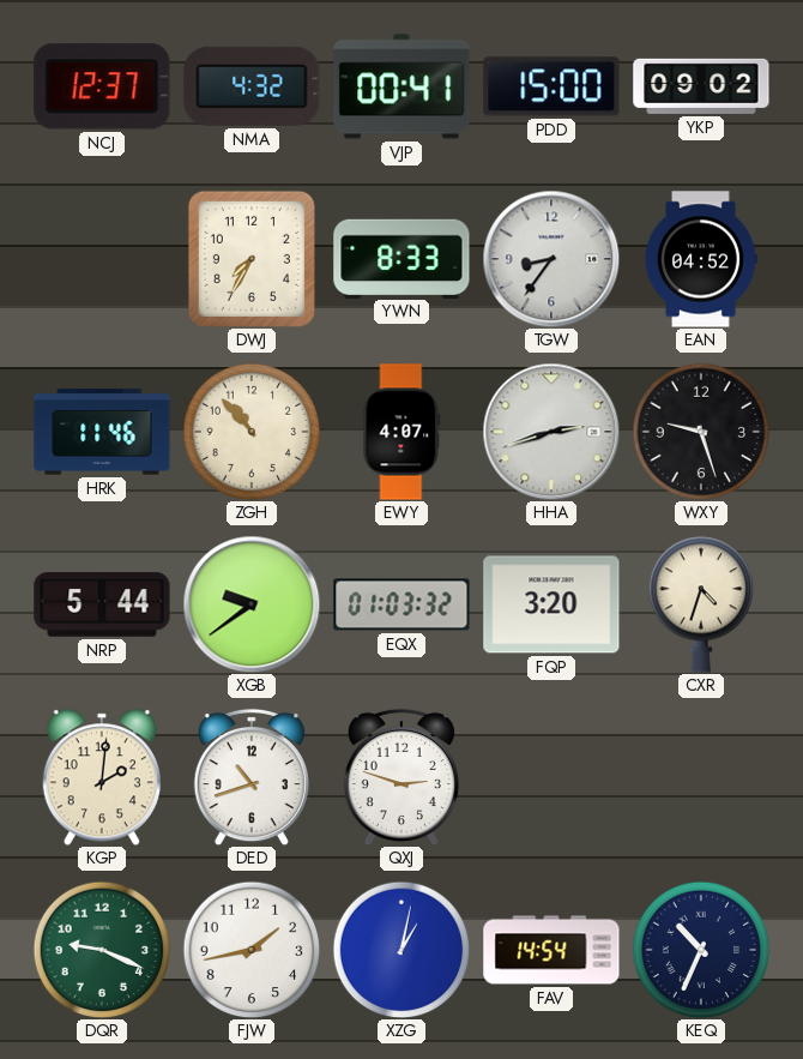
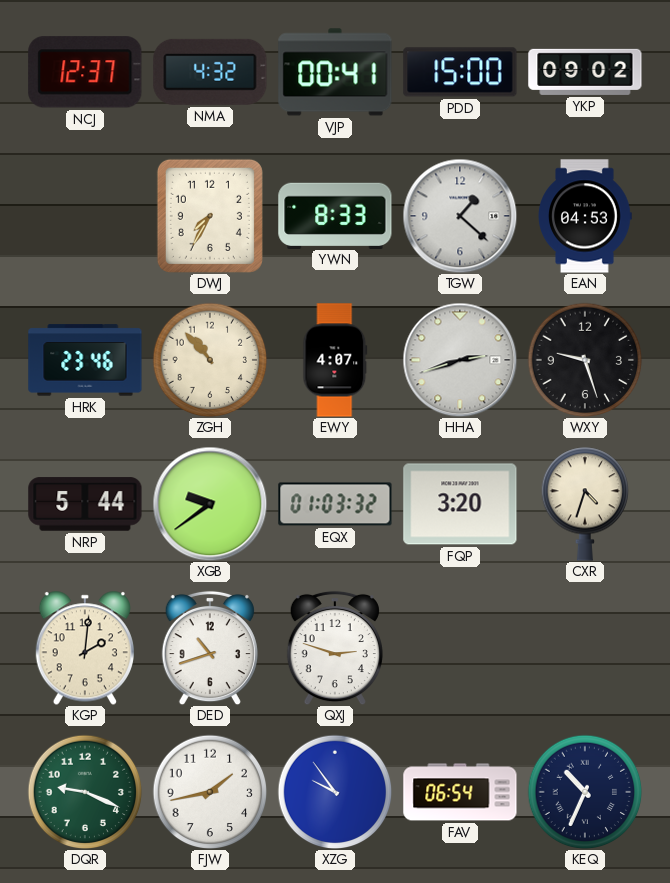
TGW: 8:36 -> 1:22 (460, 216)
EAN: 04:52 -> 04:53 (585, 216)
HRK: 11:46 -> 23:46 (85, 360)
XZG: 1:02 -> 9:54 (335, 792)
FAV: 14:54 -> 06:54 (460, 792)
